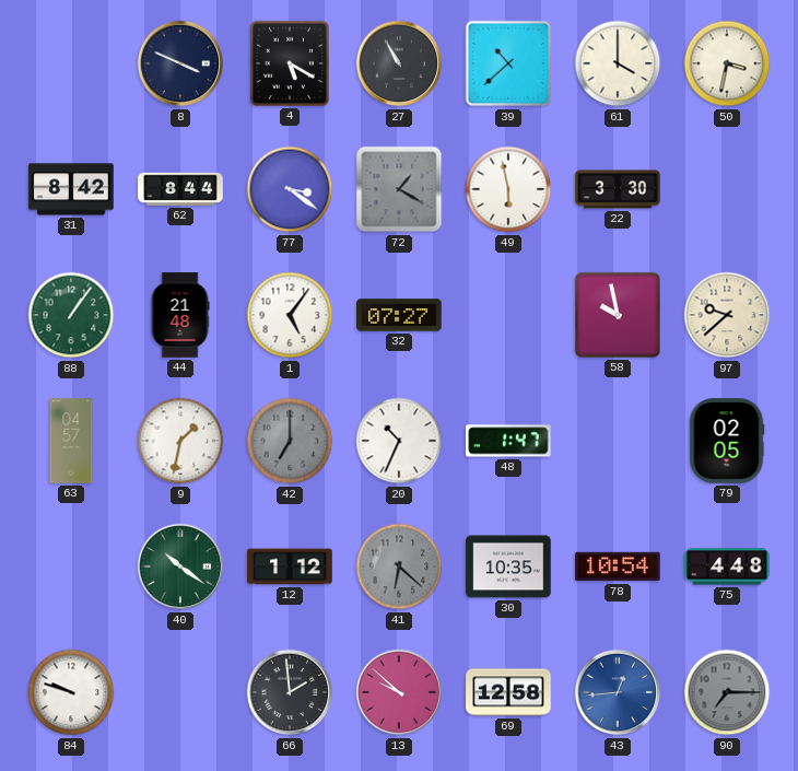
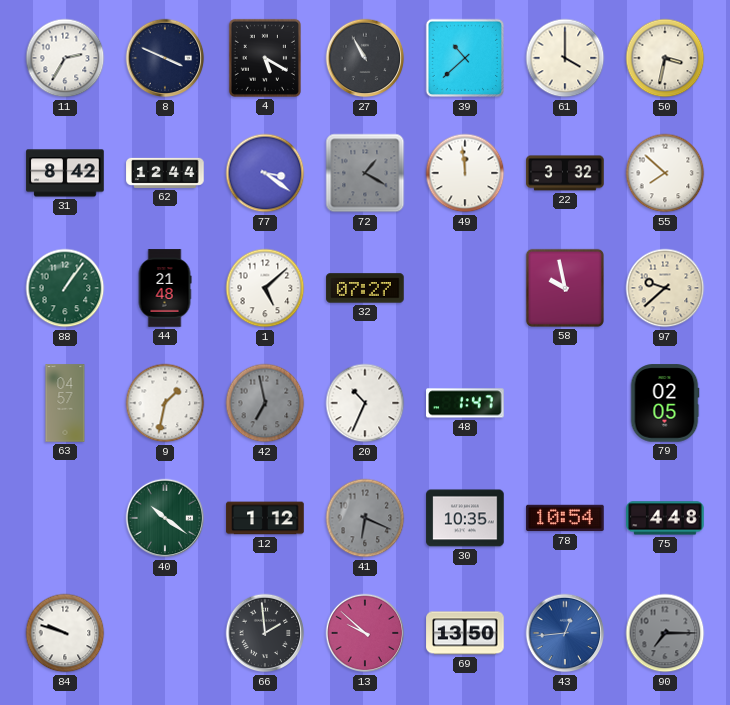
11: none -> 2:35 (65, 58)
62: 8:44 -> 12:44 (165, 173)
49: 5:58 -> 11:59 (465, 173)
22: 3:30 -> 3:32 (565, 173)
55: none -> 7:52 (665, 173)
1: 5:06 -> 5:08 (265, 288)
42: 7:00 -> 6:58 (265, 403)
41: 6:22 -> 6:19 (365, 518)
69: 12:58 -> 13:50 (465, 633)
